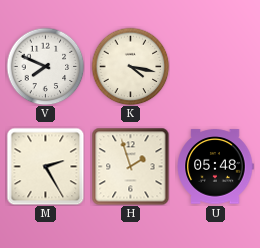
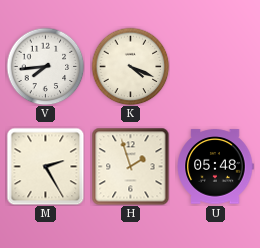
V: 7:49 -> 7:44 (45, 66)
K: 4:17 -> 4:19 (130, 66)
